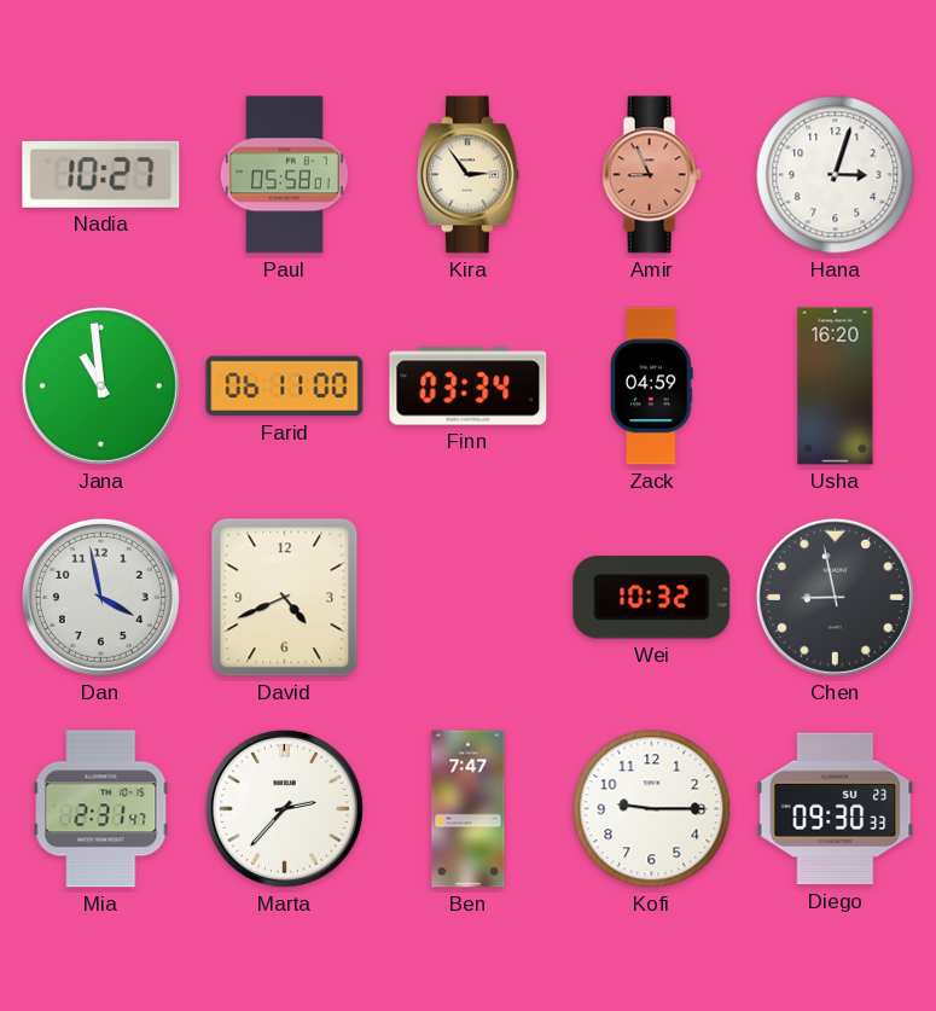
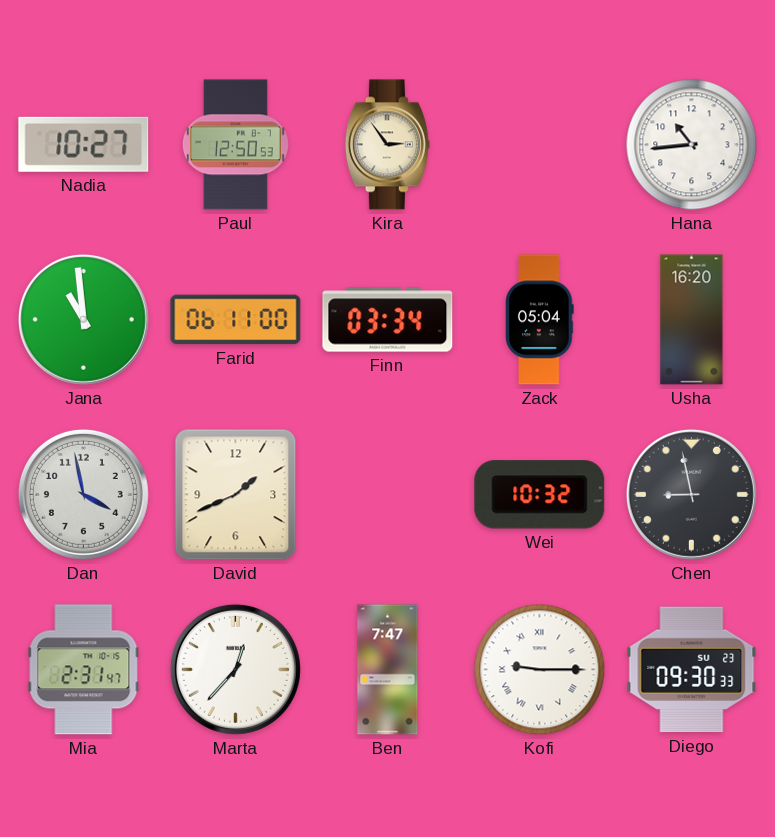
Paul: 05:58 -> 12:50 (235, 145)
Amir: 8:56 -> none (651, 175)
Hana: 3:03 -> 10:44 (692, 145)
Zack: 04:59 -> 05:04 (540, 320)
David: 4:41 -> 1:41 (236, 495)
Marta: 2:37 -> 12:37 (235, 669)
Kofi numerals: Arabic -> Roman (540, 670)
